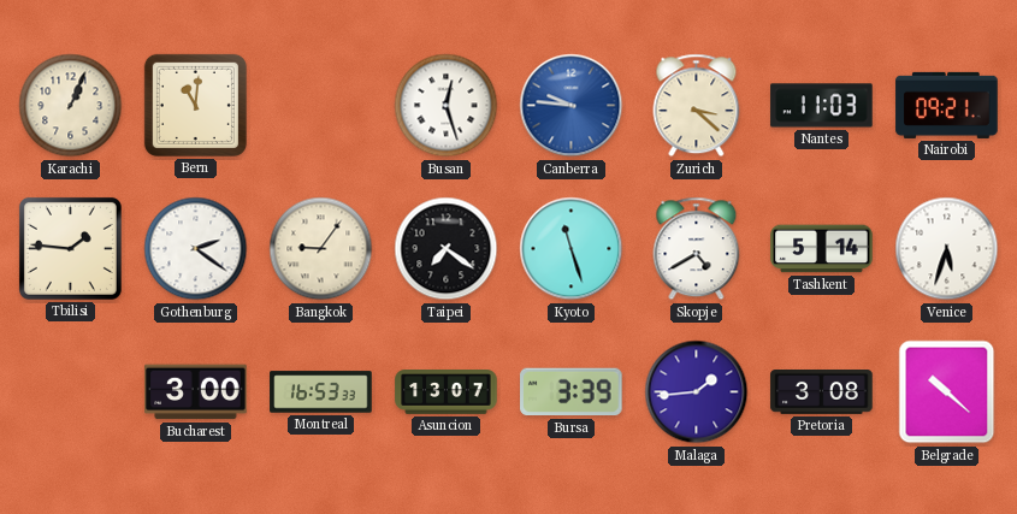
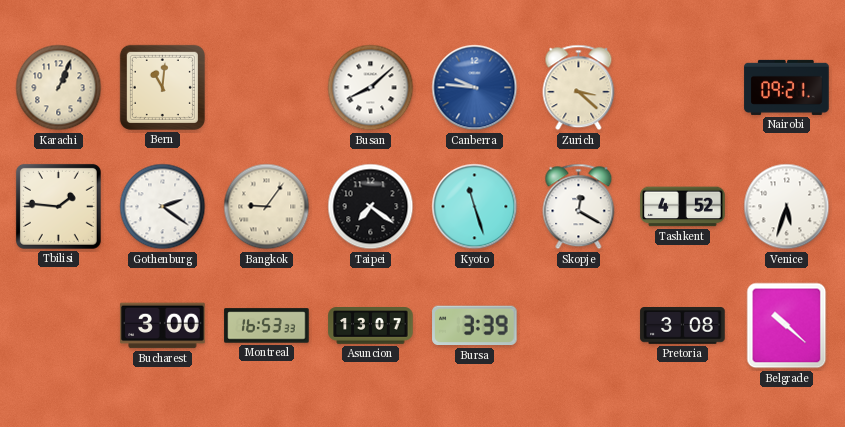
Busan: 12:27 -> 8:08 (371, 88)
Nantes: 11:03 -> none (822, 106)
Skopje: 4:40 -> 12:20 (579, 207)
Tashkent: 5:14 -> 4:52 (683, 207)
Malaga: 1:44 -> none (697, 392)
